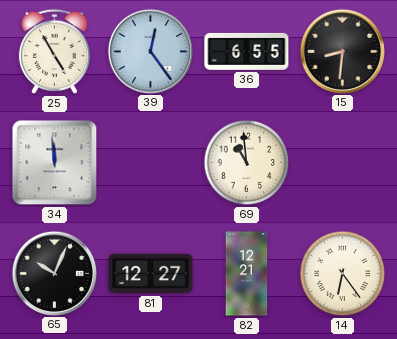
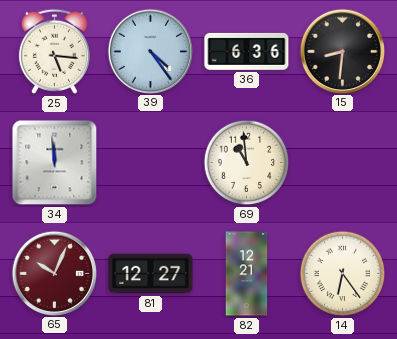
25: 4:55 -> 5:16 (54, 51)
39: 12:24 -> 4:24 (150, 51)
36: 6:55 -> 6:36 (247, 51)
65 dial: black -> burgundy (54, 273)
